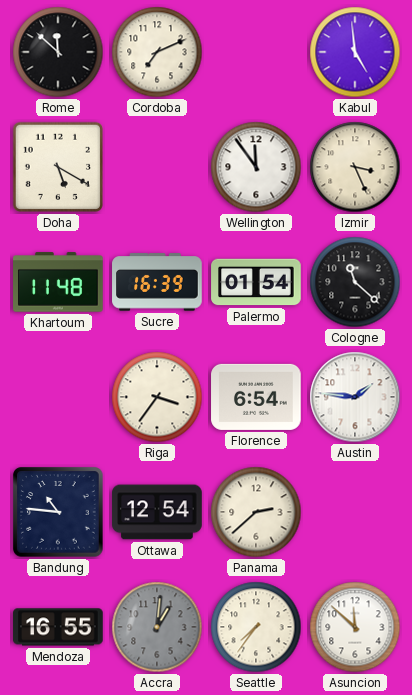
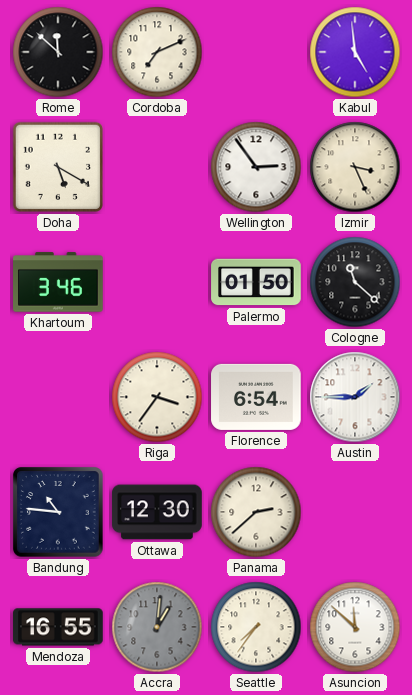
Wellington: 11:54 -> 2:54 (256, 167)
Khartoum: 11:48 -> 3:46 (58, 282)
Sucre: 16:39 -> none (157, 282)
Palermo: 01:54 -> 01:50 (256, 282)
Austin: 1:46 -> 1:45 (355, 397)
Ottawa: 12:54 -> 12:30 (157, 512)
